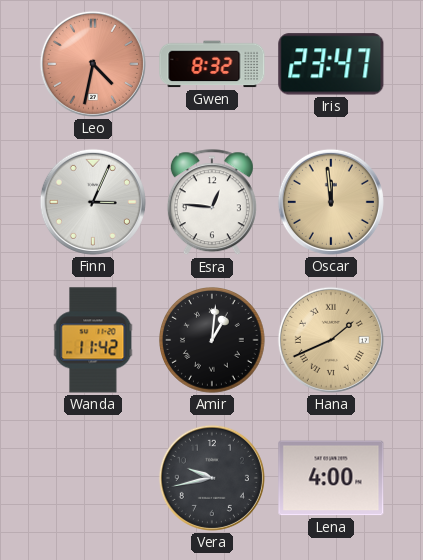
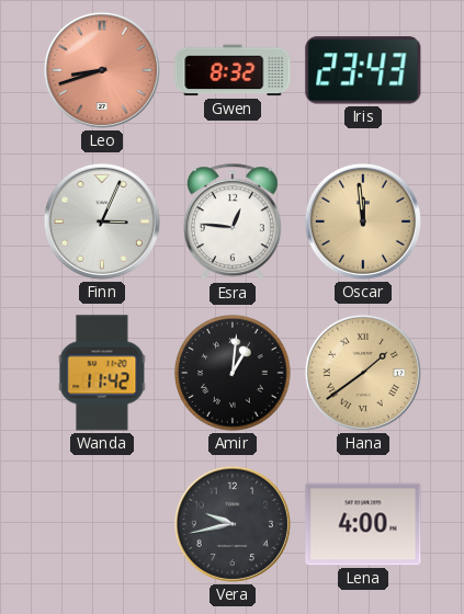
Leo: 4:32 -> 8:42 (102, 70)
Iris: 23:47 -> 23:43 (363, 70)
Hana: 1:41 -> 1:39 (363, 373)
